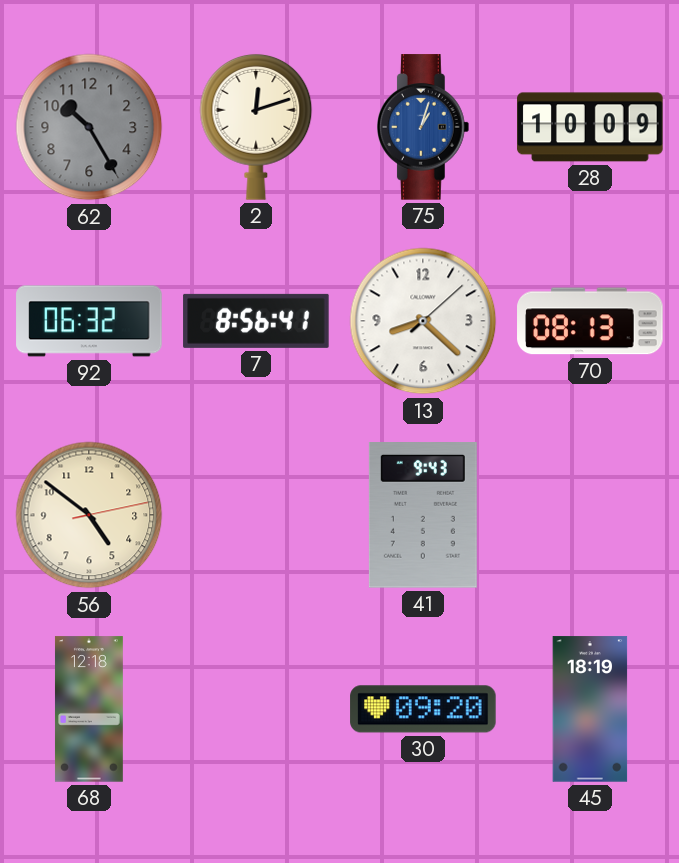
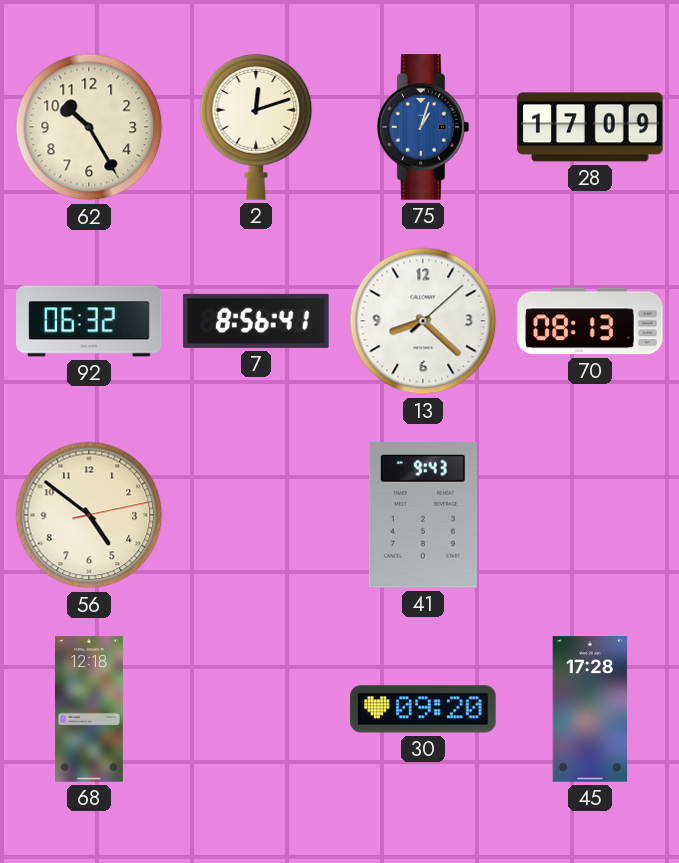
62 dial: grey -> cream (89, 127)
28: 10:09 -> 17:09 (590, 127)
45: 18:19 -> 17:28 (590, 709)
